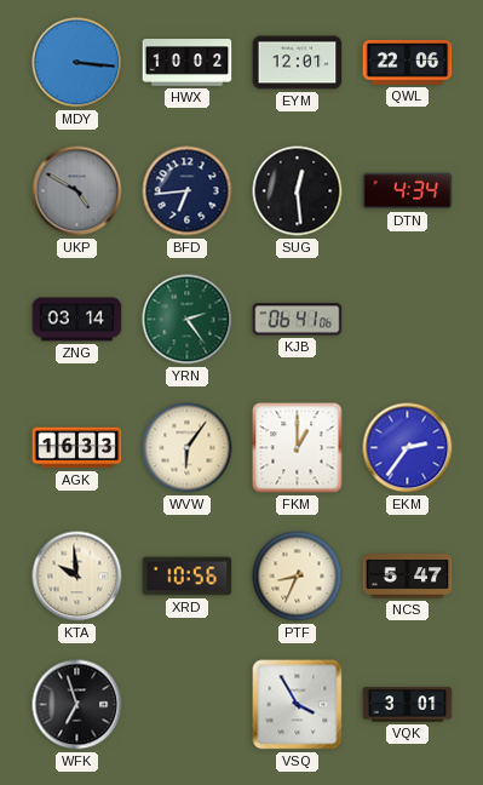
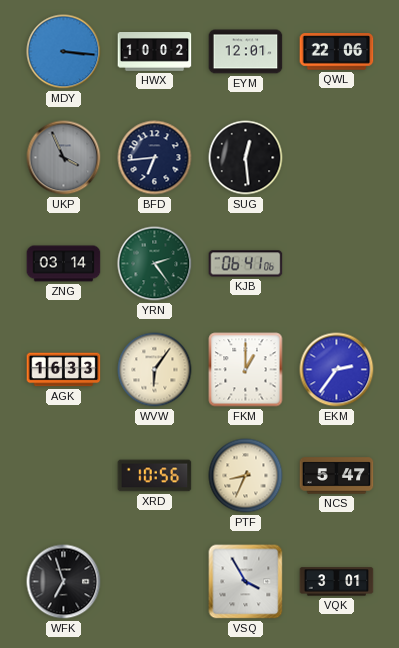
UKP: 4:50 -> 3:56 (64, 158)
DTN: 4:34 -> none (408, 191)
KTA: 9:59 -> none (77, 577)
